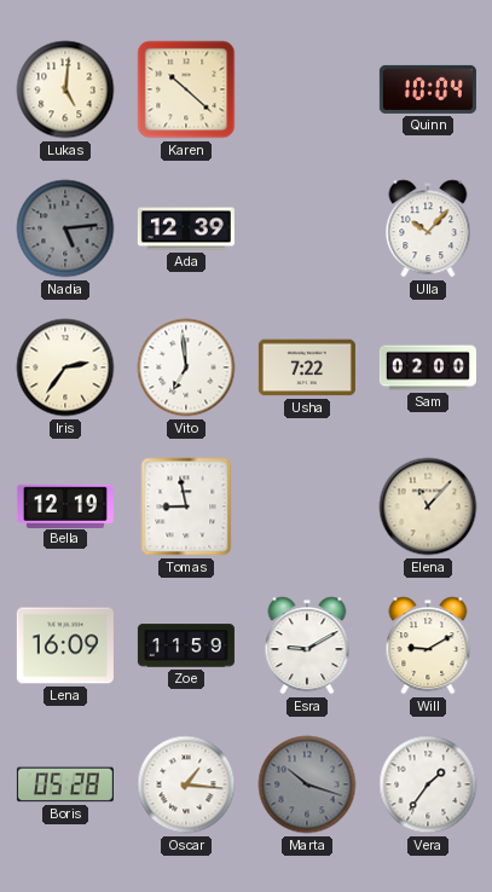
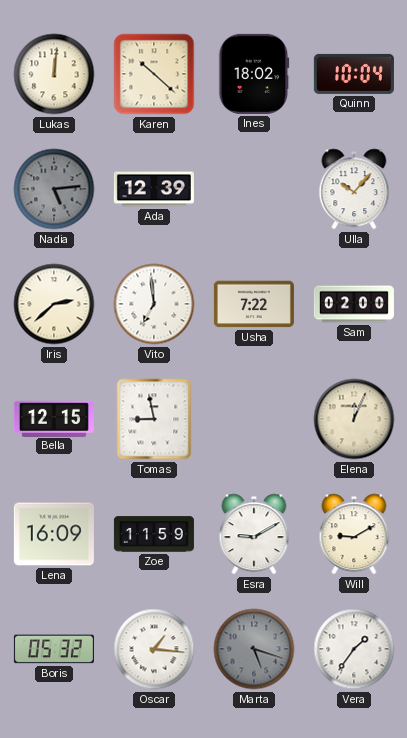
Lukas: 5:01 -> 12:01 (54, 74)
Ines: none -> 18:02 (254, 74)
Iris: 2:36 -> 2:38 (54, 304)
Bella: 12:19 -> 12:15 (54, 418)
Elena: 11:07 -> 12:04 (354, 419)
Boris: 05:28 -> 05:32 (54, 649)
Marta: 10:18 -> 5:18 (254, 649)
